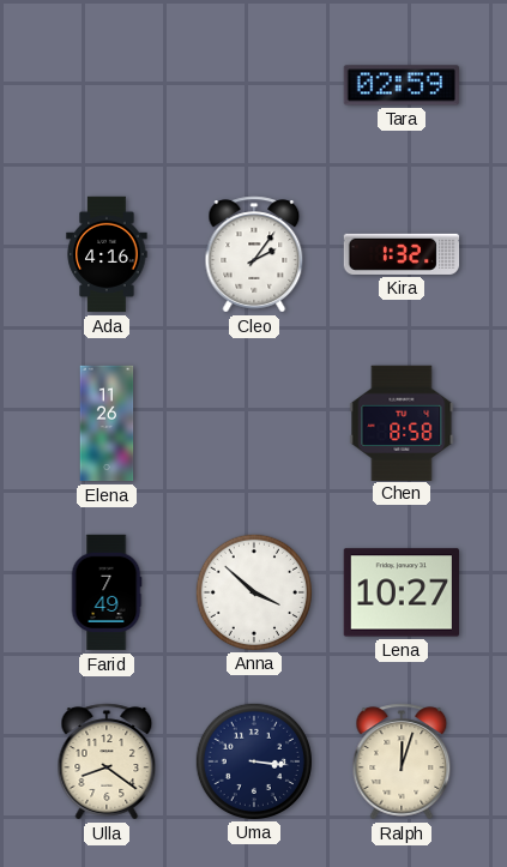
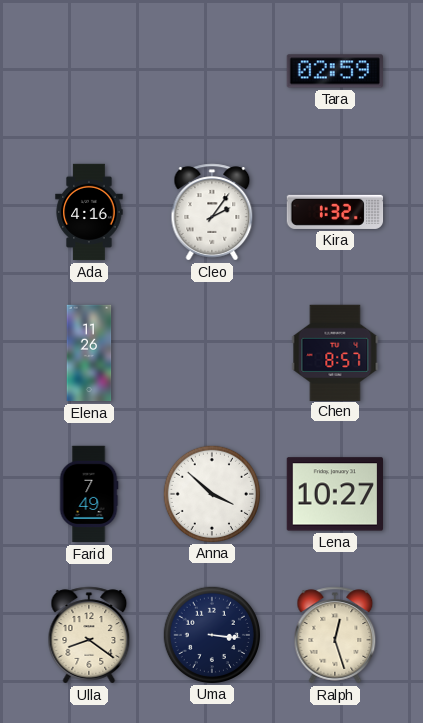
Chen: 8:58 -> 8:57 (335, 352)
Ralph: 12:03 -> 12:27 (335, 635)
